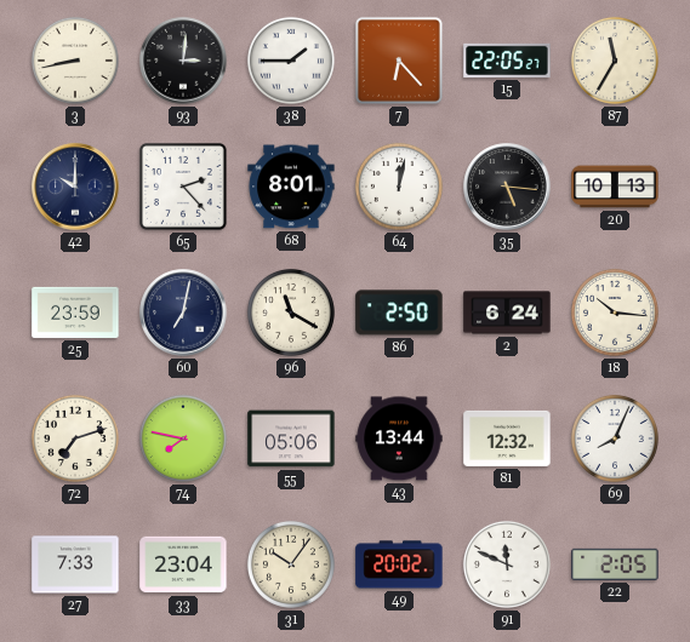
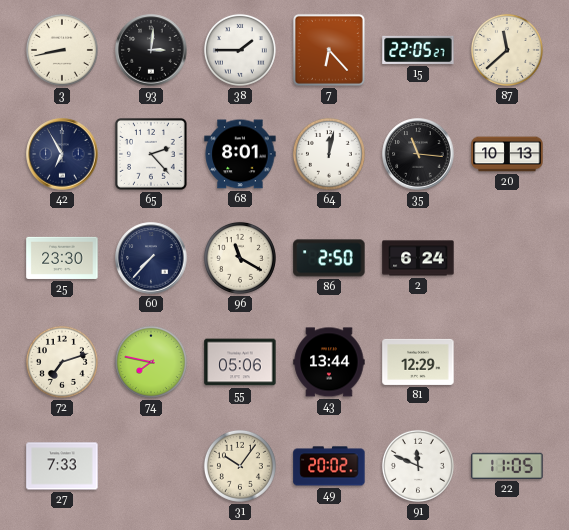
87: 11:35 -> 11:38 (507, 50)
42: 10:00 -> 6:55 (62, 154)
35: 5:16 -> 11:16 (418, 154)
25: 23:59 -> 23:30 (62, 258)
60: 7:02 -> 7:37 (151, 258)
18: 10:16 -> none (615, 313)
81: 12:32 -> 12:29 (418, 362)
69: 8:04 -> none (615, 438)
33: 23:04 -> none (183, 564)
22: 2:05 -> 11:05 (507, 466)
